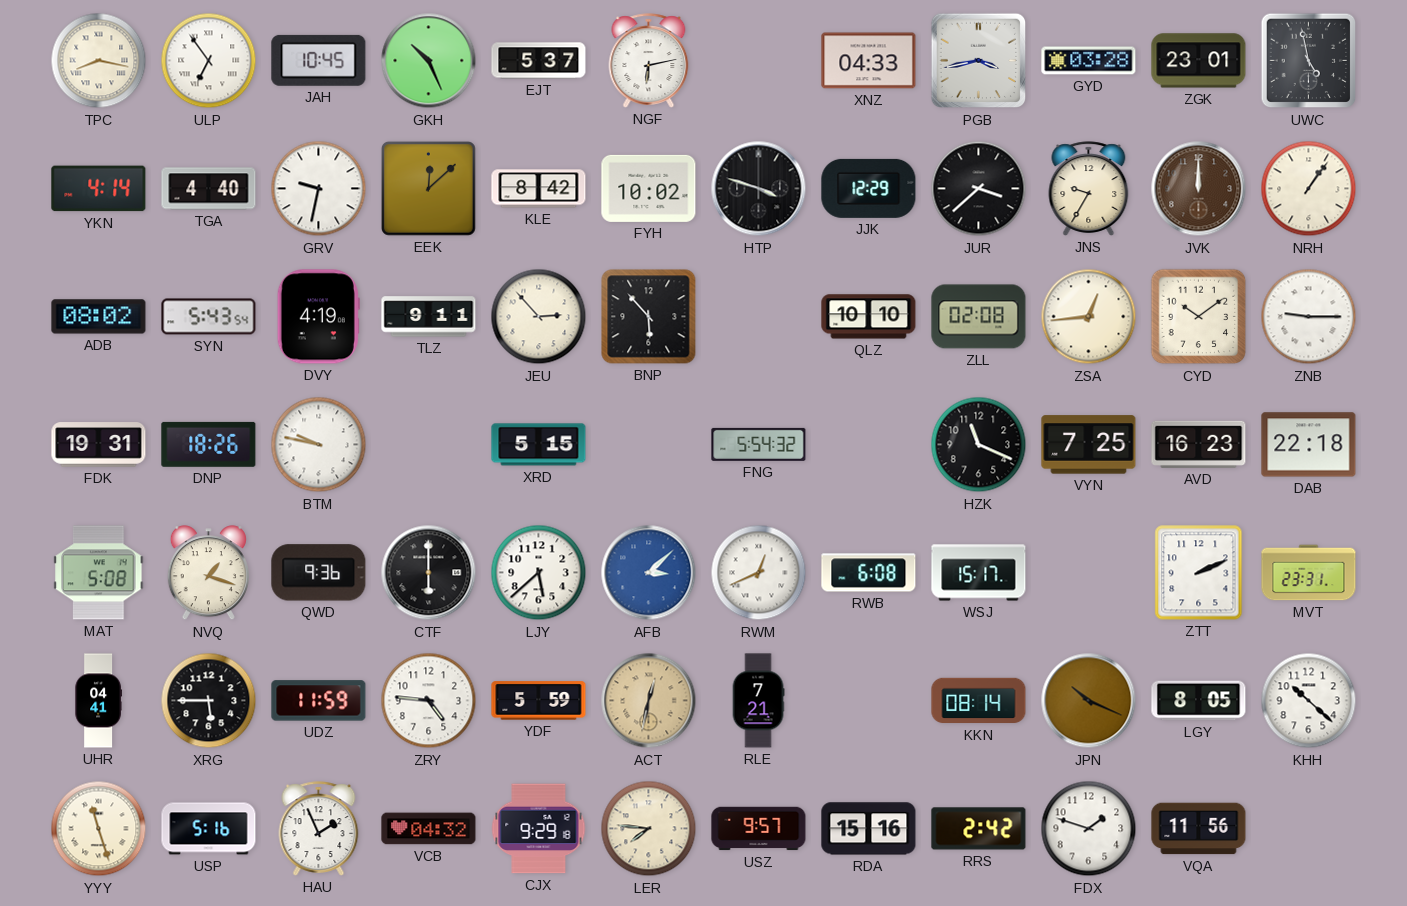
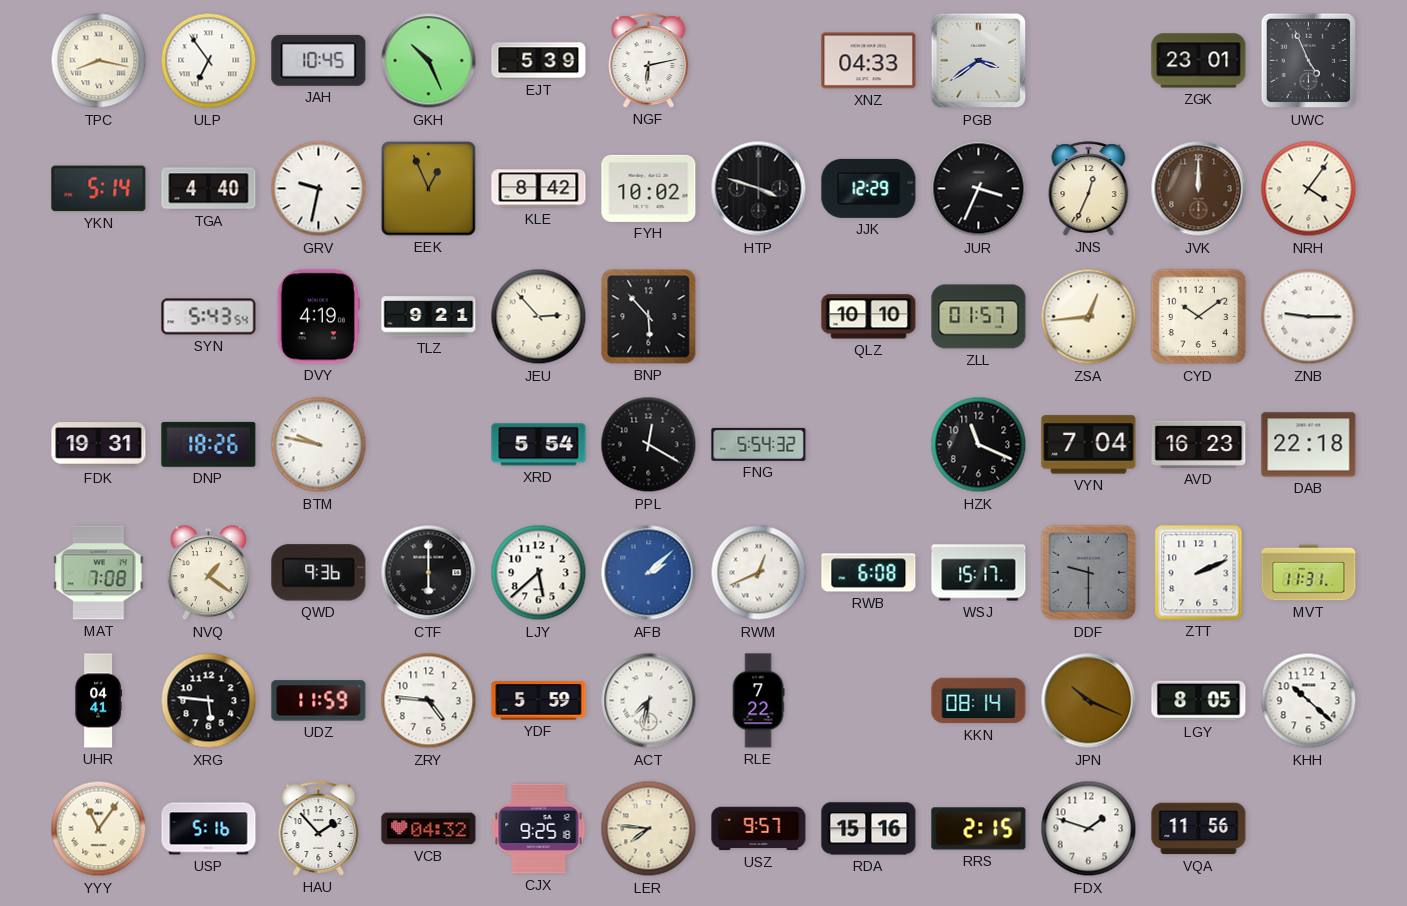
EJT: 5:37 -> 5:39 (539, 61)
PGB: 3:43 -> 3:39 (979, 61)
GYD: 03:28 -> none (1089, 61)
UWC: 4:58 -> 4:56 (1309, 61)
YKN: 4:14 -> 5:14 (99, 189)
EEK: 12:08 -> 12:56 (428, 188)
JUR: 3:38 -> 3:34 (979, 189)
JNS: 9:35 -> 12:34 (1089, 189)
NRH: 1:06 -> 4:06 (1309, 189)
ADB: 08:02 -> none (99, 317)
TLZ: 9:11 -> 9:21 (429, 317)
ZLL: 02:08 -> 01:57 (979, 317)
XRD: 5:15 -> 5:54 (539, 445)
PPL: none -> 12:20 (649, 445)
VYN: 7:25 -> 7:04 (1089, 445)
MAT: 5:08 -> 7:08 (99, 573)
NVQ: 1:18 -> 1:21 (208, 573)
AFB: 3:08 -> 2:08 (649, 573)
DDF: none -> 9:30 (1089, 573)
MVT: 23:31 -> 11:31 (1309, 573)
XRG: 5:45 -> 5:46 (209, 701)
ACT: 12:32 -> 7:32 (649, 701)
ACT dial: champagne -> white (649, 701)
RLE: 7:21 -> 7:22 (758, 701)
YYY: 11:27 -> 11:06 (99, 829)
HAU: 1:56 -> 1:53 (319, 829)
CJX: 9:29 -> 9:25 (539, 829)
RRS: 2:42 -> 2:15 (979, 829)
